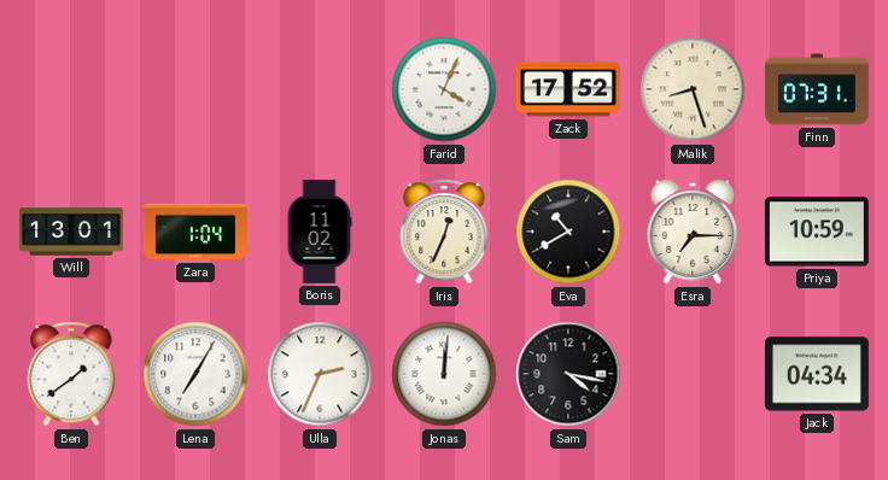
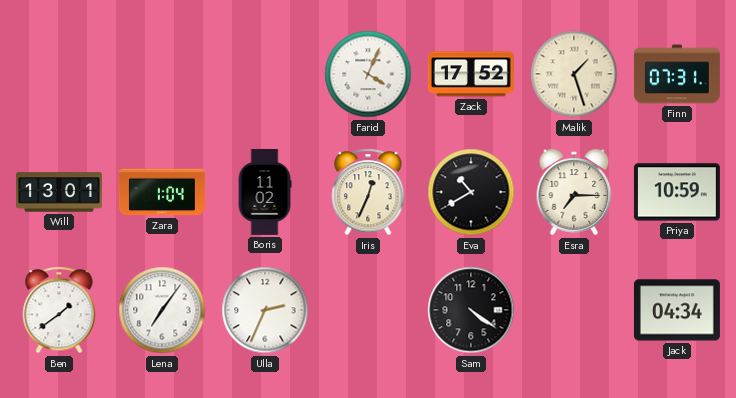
Malik: 8:27 -> 1:27 (574, 74)
Lena: 7:05 -> 7:06 (162, 310)
Jonas: 12:01 -> none (444, 374)
Sam: 4:17 -> 4:21 (471, 310)
